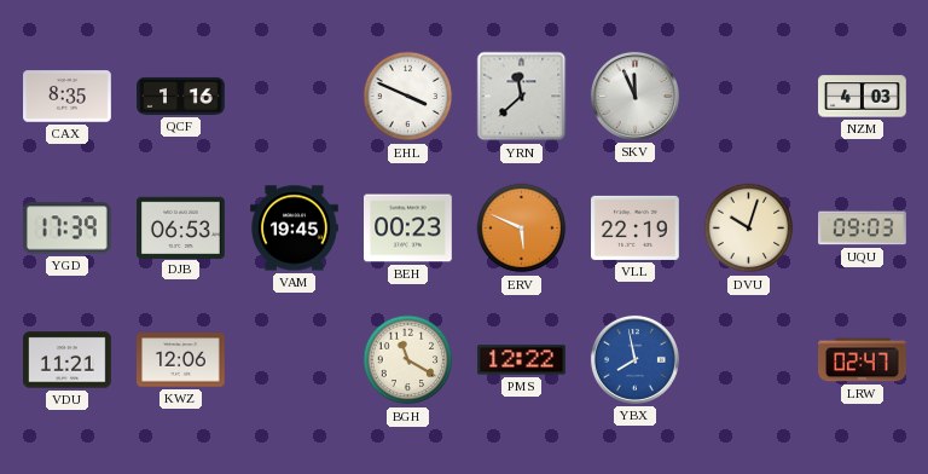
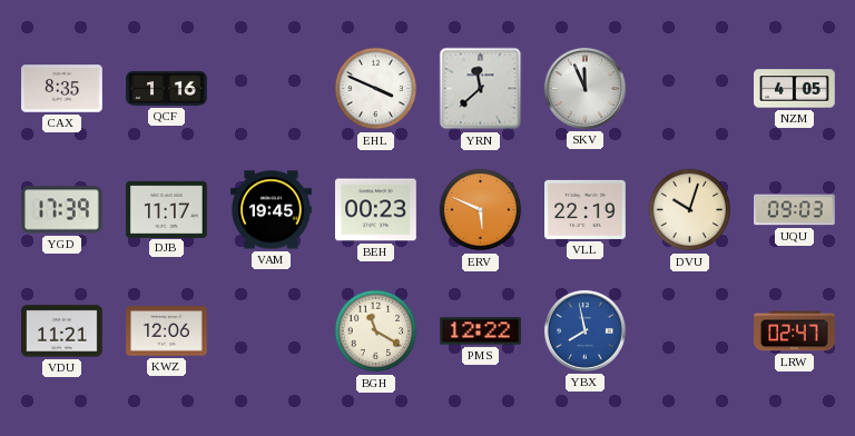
NZM: 4:03 -> 4:05 (795, 89)
DJB: 06:53 -> 11:17 (167, 209)
